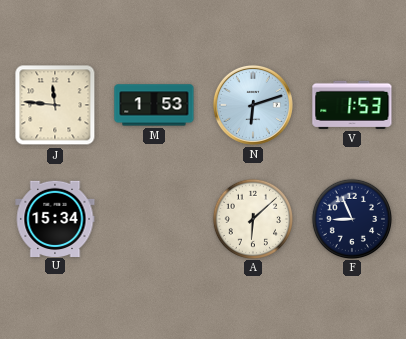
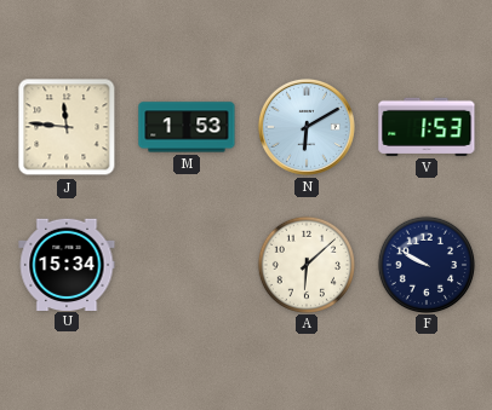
N: 6:12 -> 6:10 (307, 127)
F: 8:56 -> 9:50 (425, 264)
